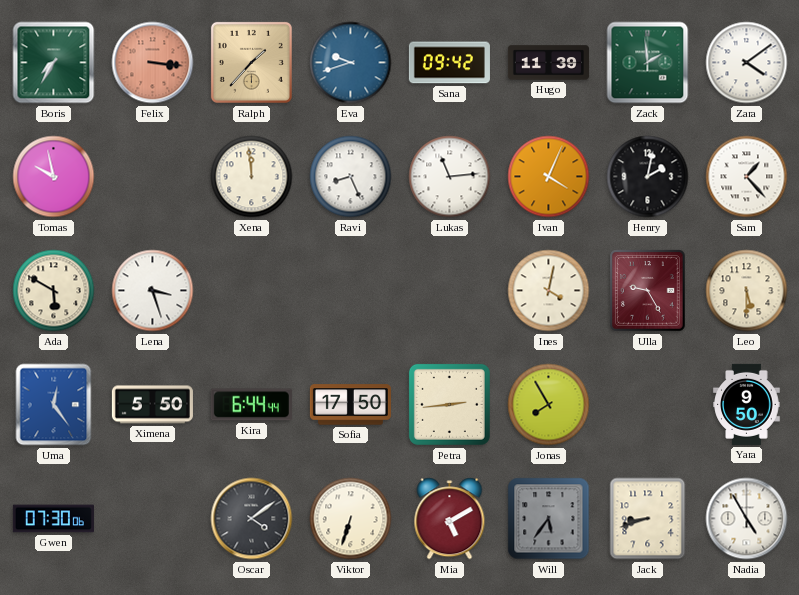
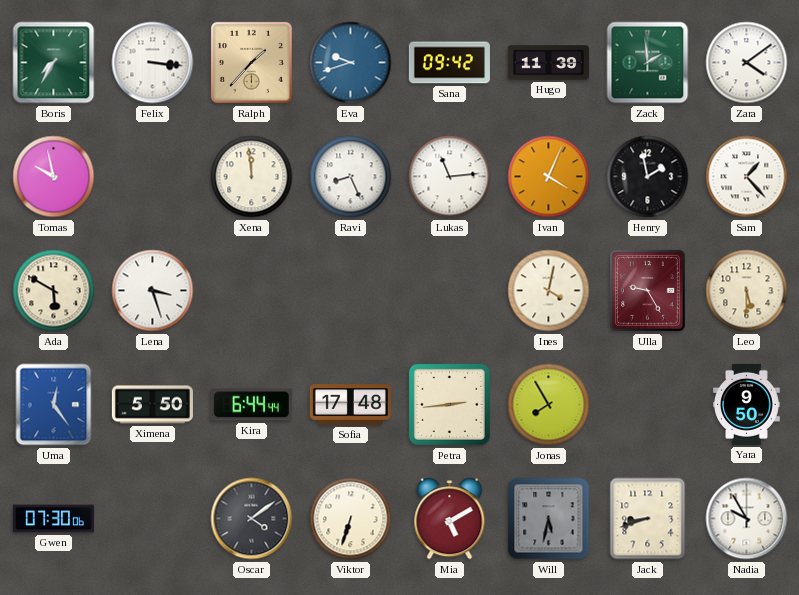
Felix dial: salmon -> white (153, 63)
Henry: 2:02 -> 1:58 (648, 177)
Sofia: 17:50 -> 17:48 (350, 405)
Will: 5:36 -> 5:32 (549, 519)
Nadia: 4:55 -> 9:55 (747, 519)
